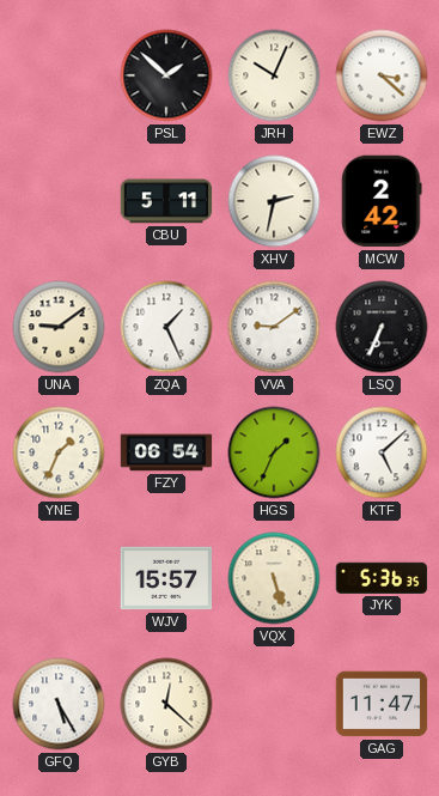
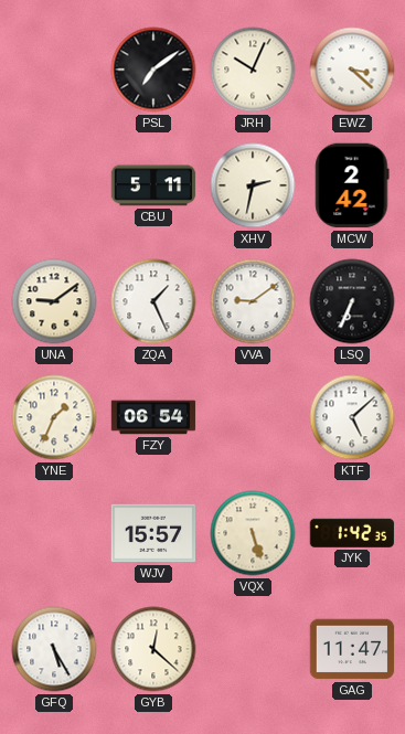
PSL: 1:52 -> 7:09 (153, 70)
HGS: 1:34 -> none (274, 452)
JYK: 5:36 -> 1:42 (352, 533)
